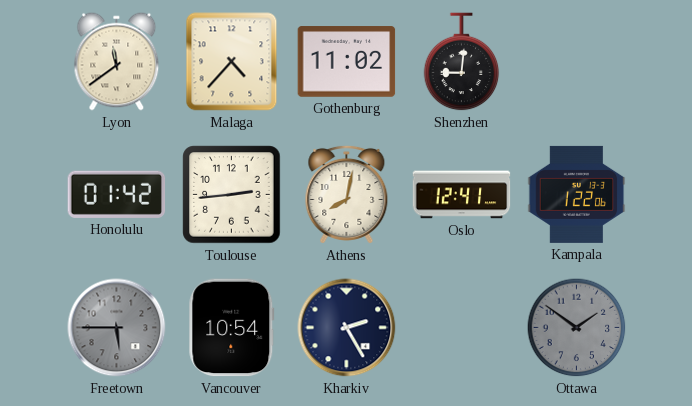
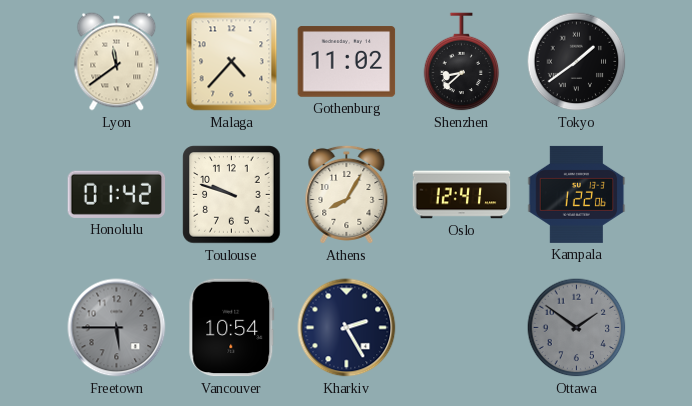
Shenzhen: 9:01 -> 8:38 (462, 62)
Tokyo: none -> 1:39 (577, 62)
Toulouse: 2:44 -> 9:48 (232, 195)
Athens: 8:02 -> 8:05 (347, 194)
